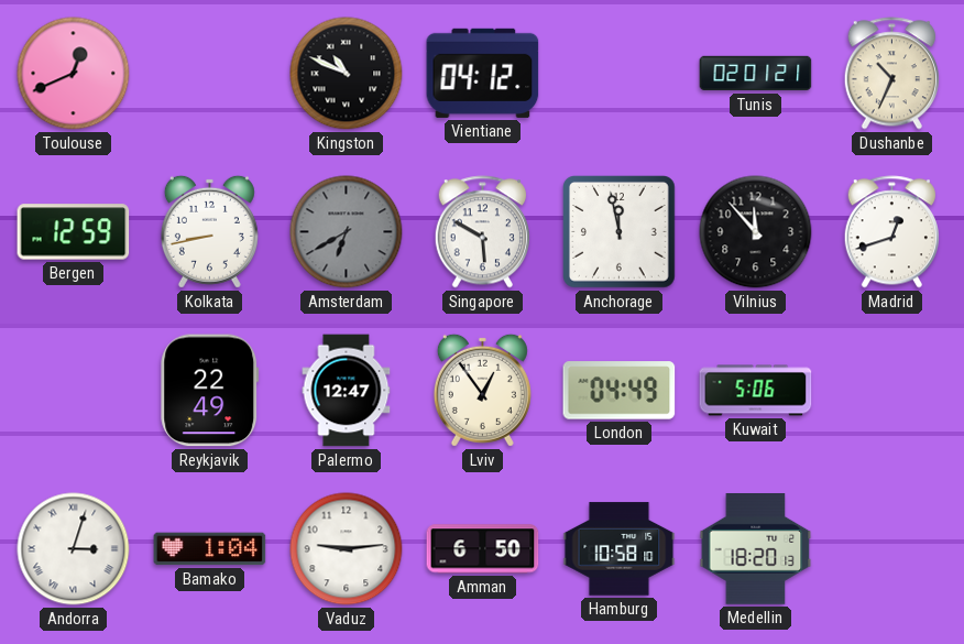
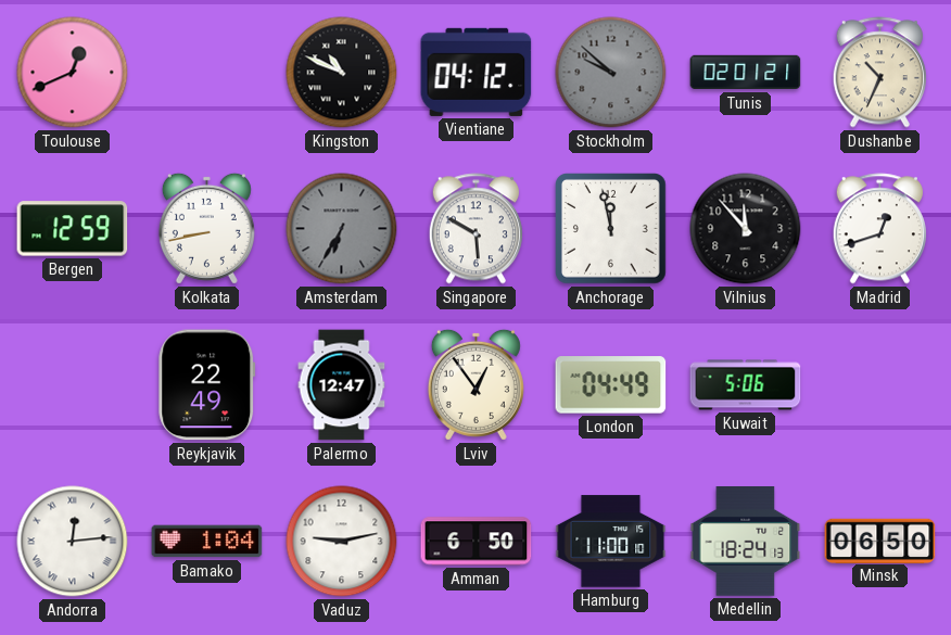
Stockholm: none -> 9:52 (611, 73)
Amsterdam: 6:40 -> 6:35 (342, 229)
Andorra: 3:03 -> 12:14 (73, 542)
Vaduz: 9:14 -> 9:13 (342, 542)
Hamburg: 10:58 -> 11:00 (611, 542)
Medellin: 18:20 -> 18:24 (746, 542)
Minsk: none -> 06:50 (880, 541)
